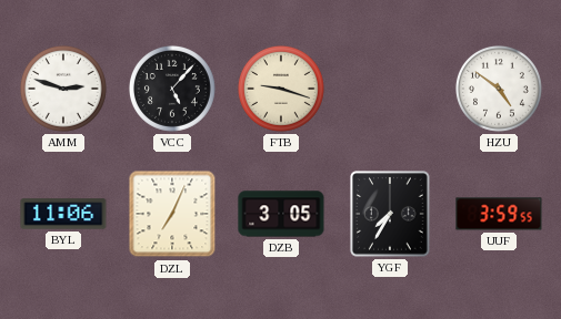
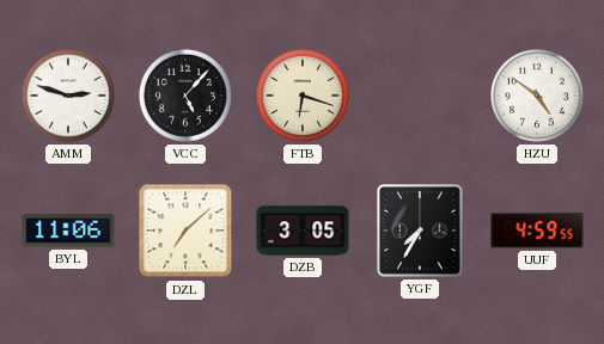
FTB: 9:18 -> 6:18 (303, 96)
DZL: 7:04 -> 7:08 (185, 231)
UUF: 3:59 -> 4:59 (537, 231)
